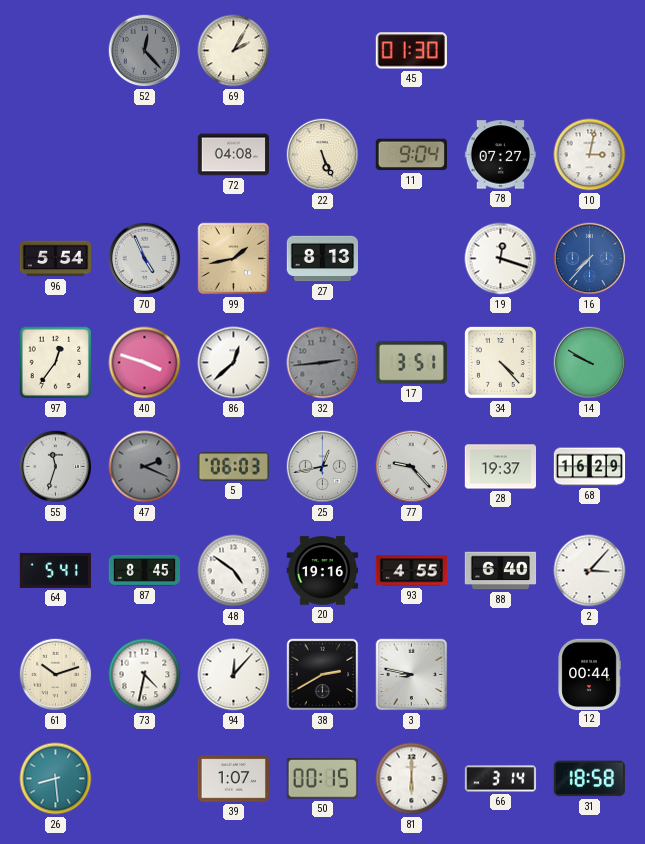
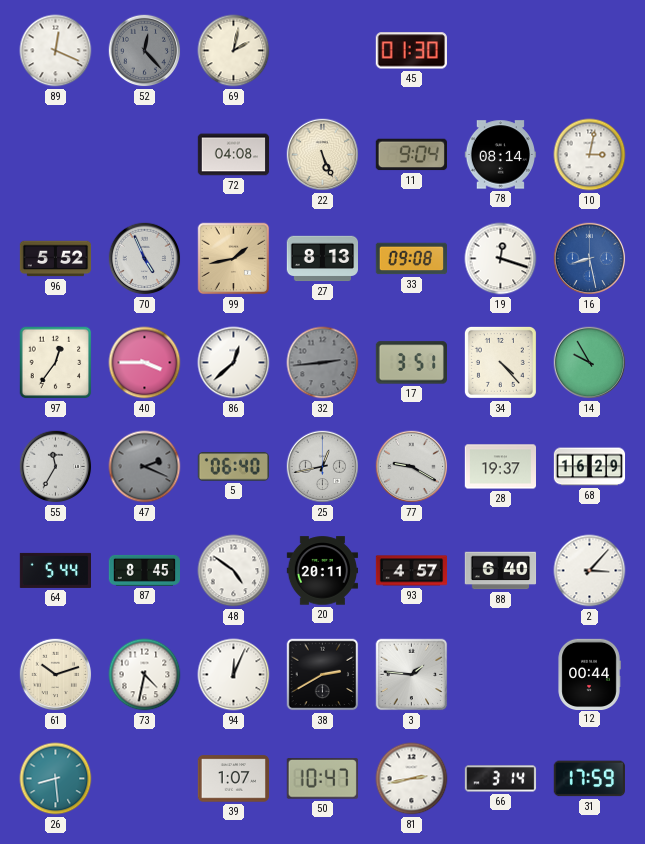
89: none -> 12:19 (56, 51)
69: 2:05 -> 2:02 (234, 51)
78: 07:27 -> 08:14 (500, 155)
96: 5:54 -> 5:52 (56, 259)
33: none -> 09:08 (412, 259)
16: 7:37 -> 8:28 (590, 259)
40: 3:48 -> 3:45 (145, 363)
14: 9:50 -> 9:55 (590, 363)
55: 11:33 -> 11:35 (56, 467)
5: 06:03 -> 06:40 (233, 467)
77: 9:23 -> 9:20 (412, 467)
64: 5:41 -> 5:44 (56, 570)
20: 19:16 -> 20:11 (323, 571)
93: 4:55 -> 4:57 (412, 571)
94: 12:07 -> 12:04 (234, 675)
3: 8:47 -> 1:46 (412, 675)
50: 00:15 -> 10:47 (322, 779)
81: 6:00 -> 2:43 (412, 779)
31: 18:58 -> 17:59 (589, 779)
